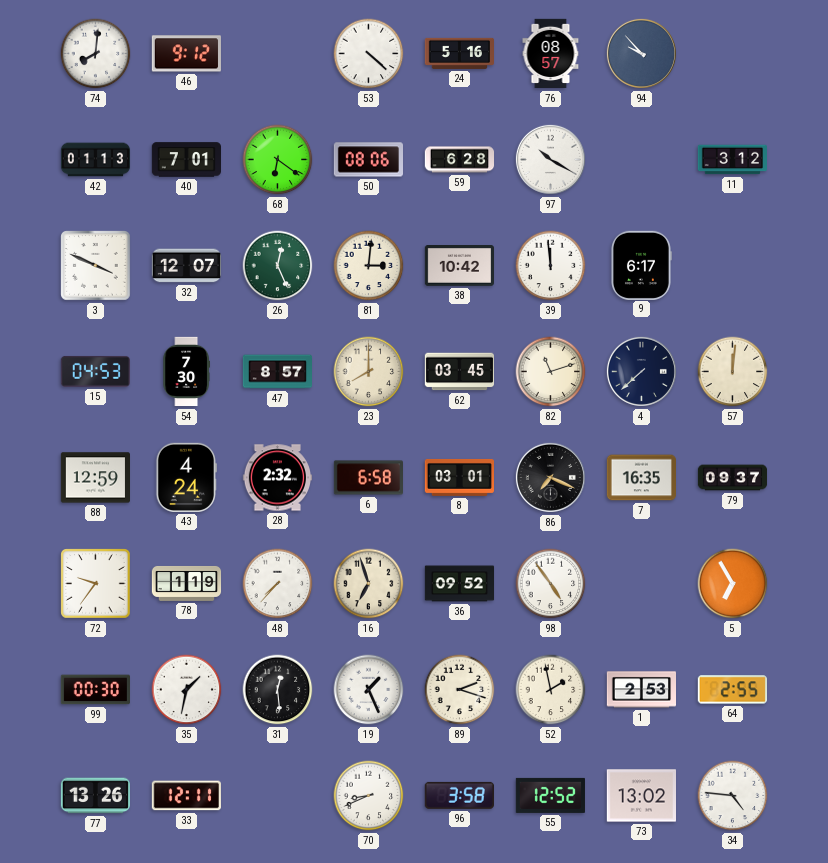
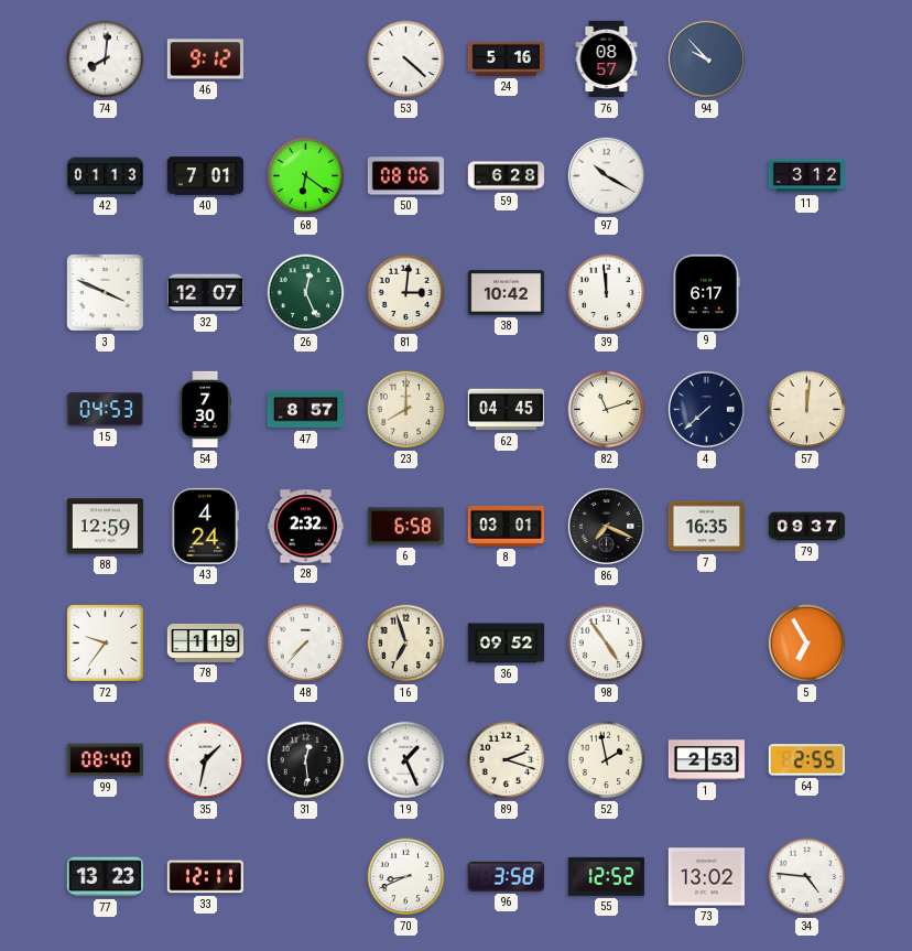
62: 03:45 -> 04:45 (506, 410)
99: 00:30 -> 08:40 (105, 760)
77: 13:26 -> 13:23 (105, 877)
